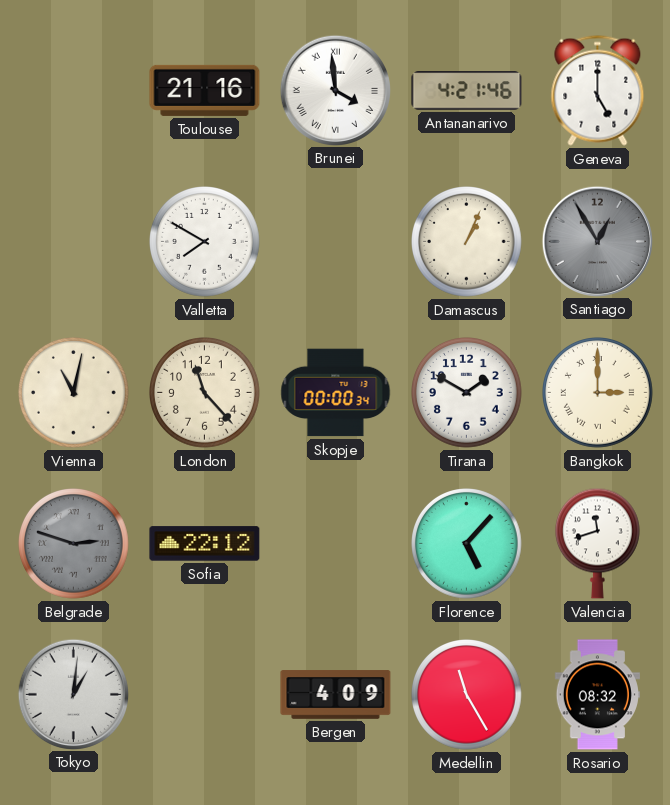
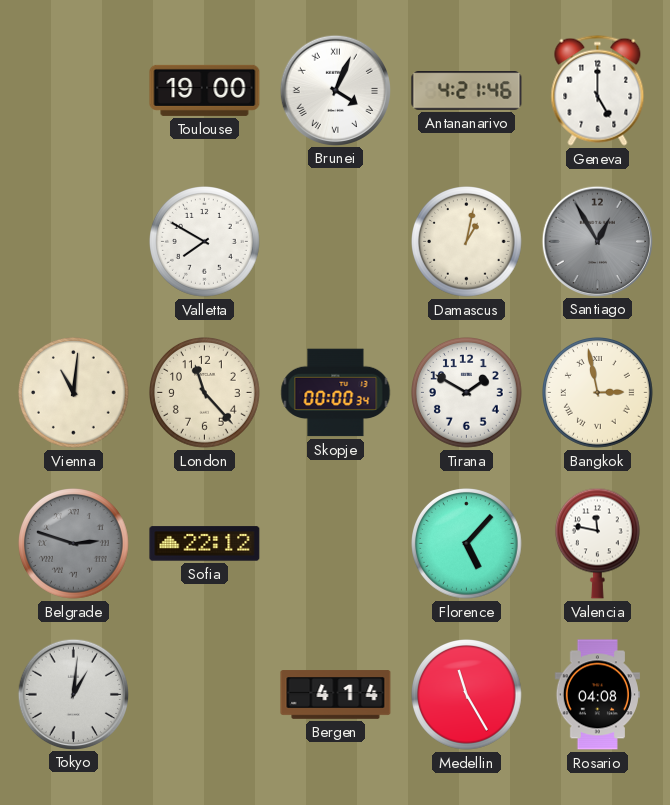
Toulouse: 21:16 -> 19:00 (205, 90)
Brunei: 3:59 -> 4:04 (335, 90)
Damascus: 1:04 -> 1:02 (467, 242)
Vienna: 11:02 -> 11:01 (74, 393)
Bangkok: 3:00 -> 2:58 (598, 393)
Valencia: 11:42 -> 11:47 (597, 543)
Bergen: 4:09 -> 4:14 (336, 695)
Rosario: 08:32 -> 04:08 (597, 695)
